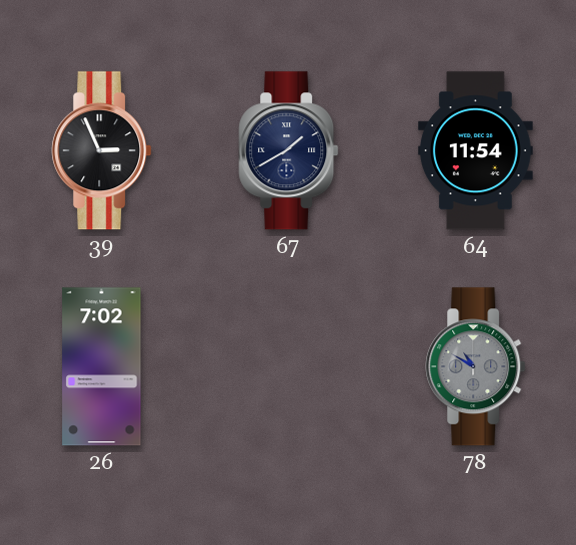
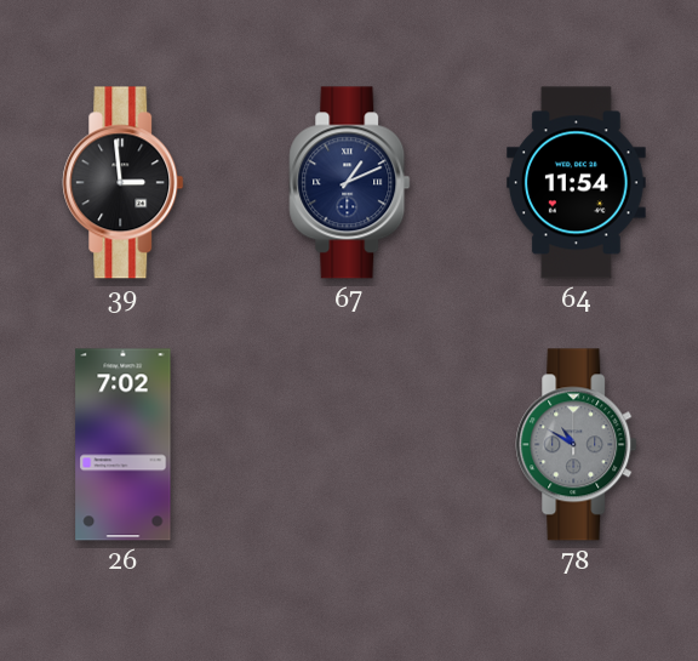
39: 2:56 -> 2:59 (124, 183)
67: 1:40 -> 1:11 (350, 183)
